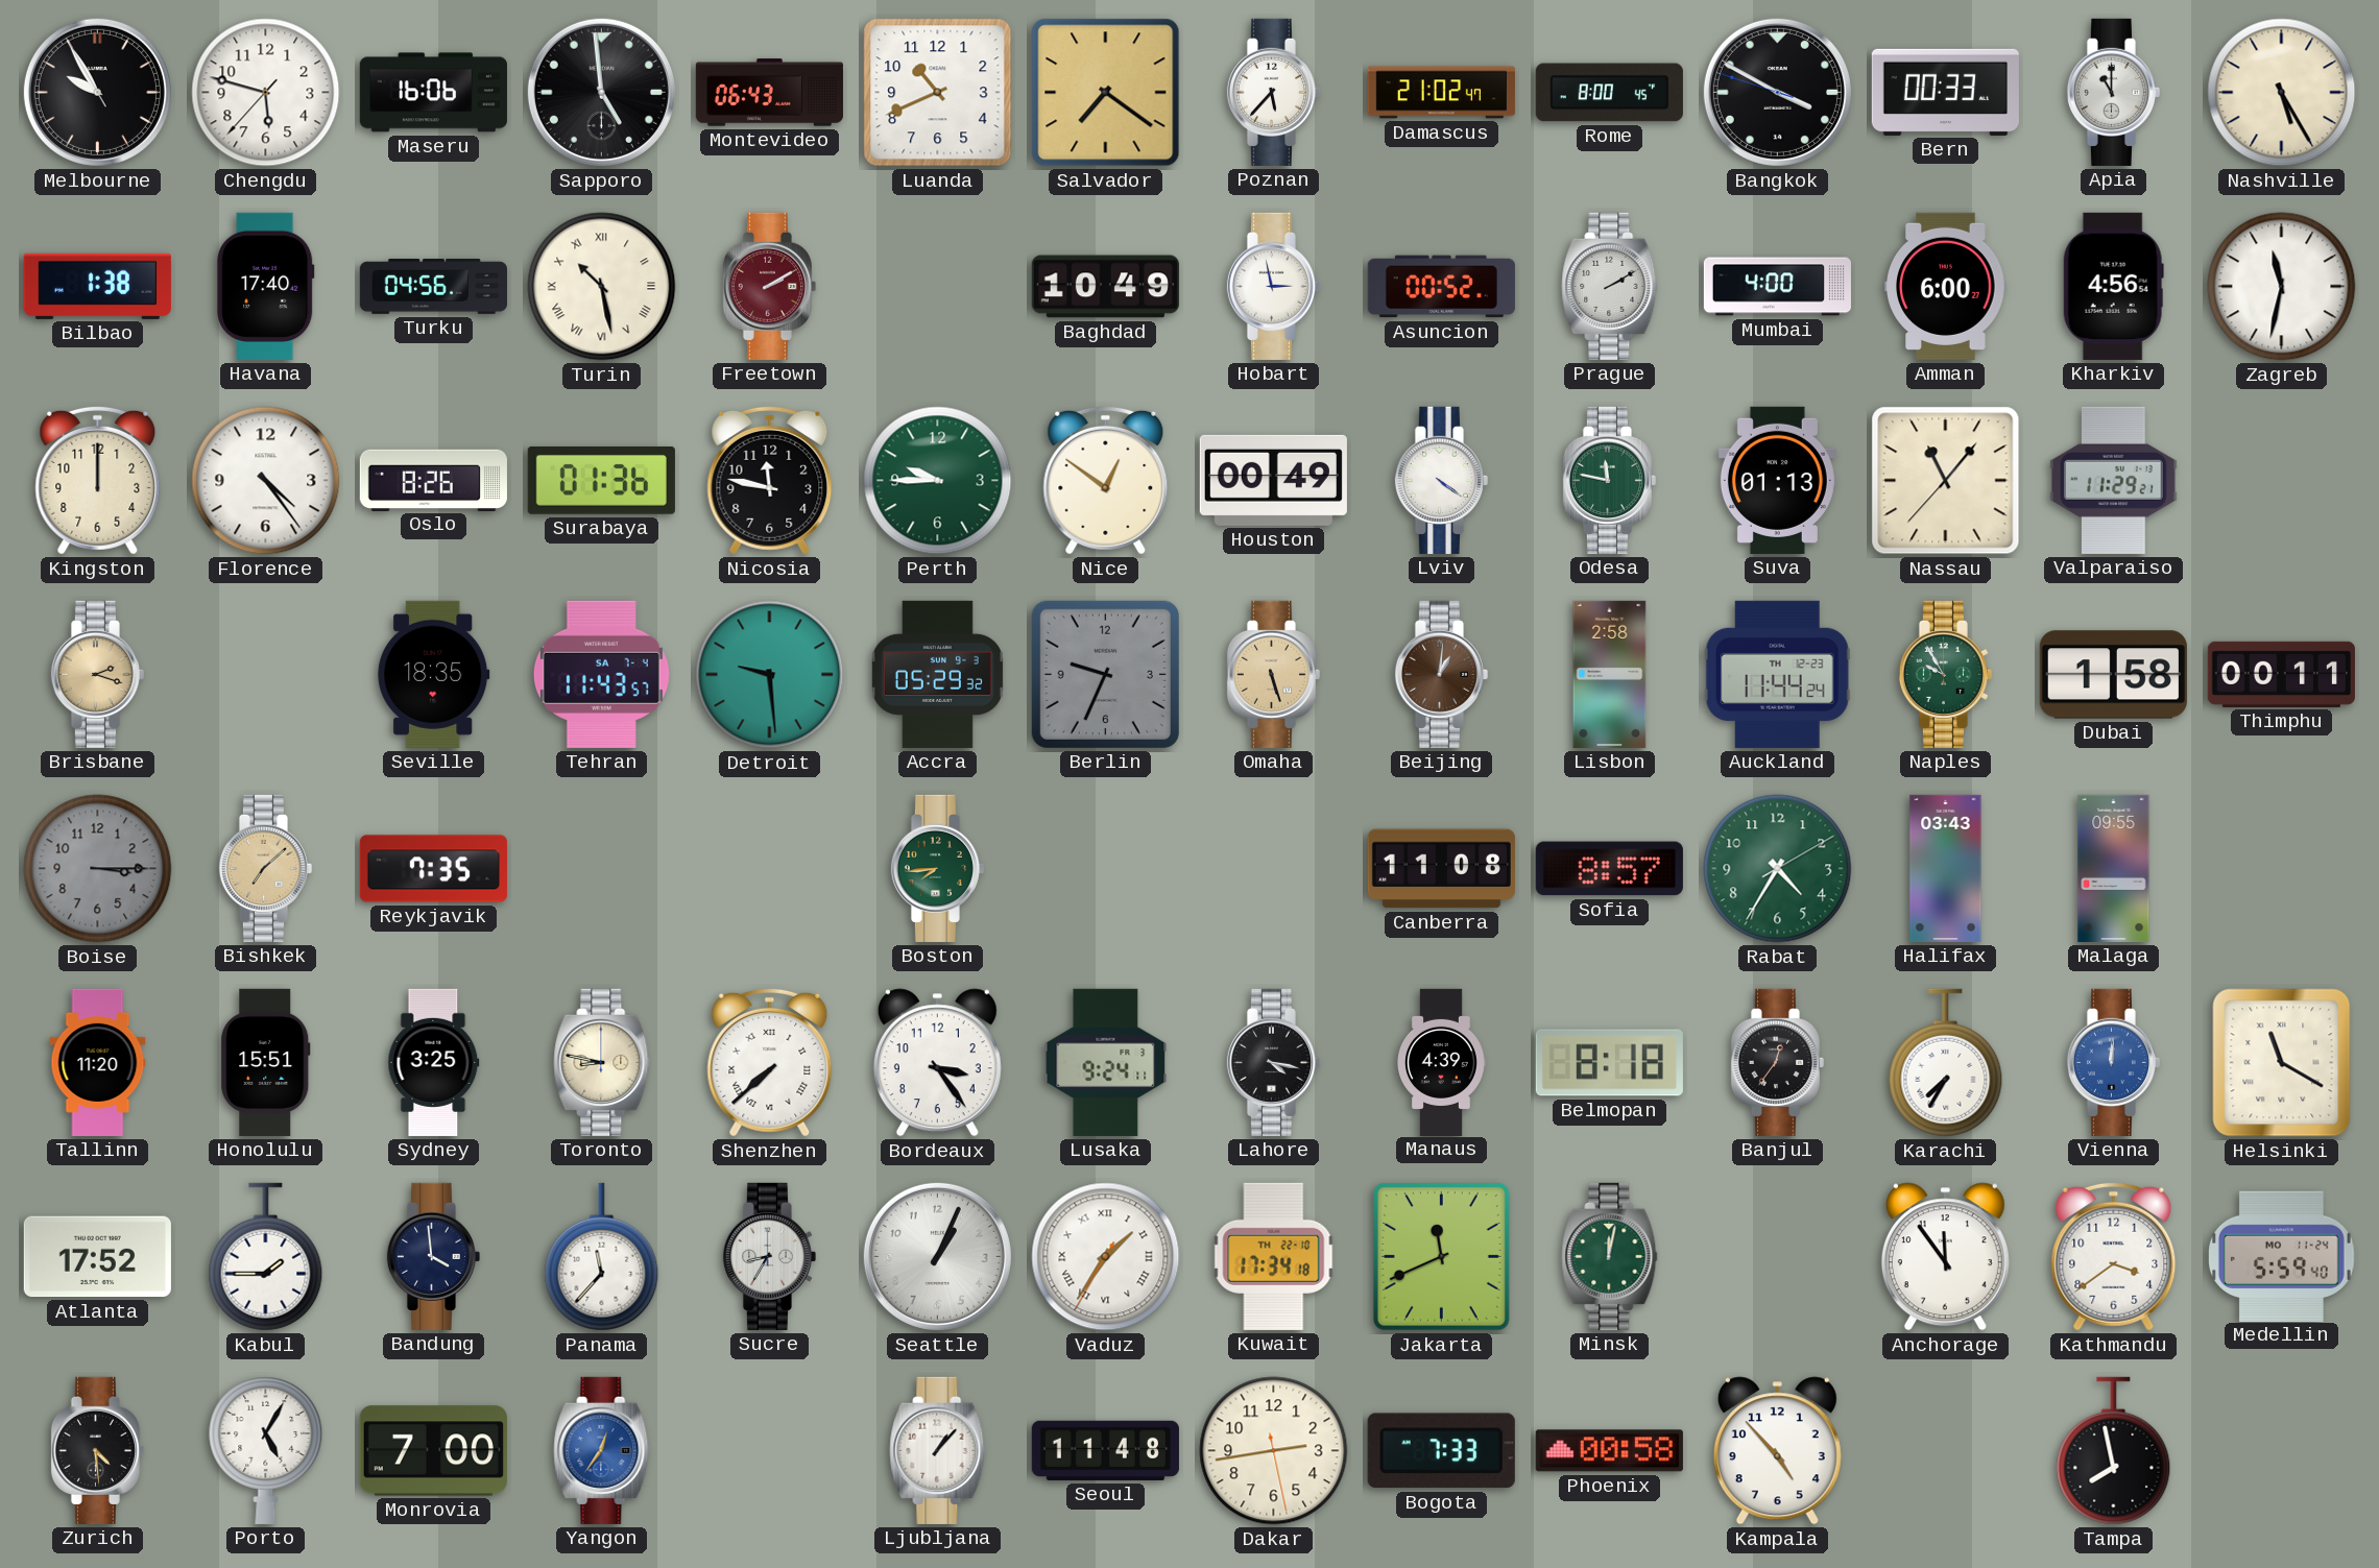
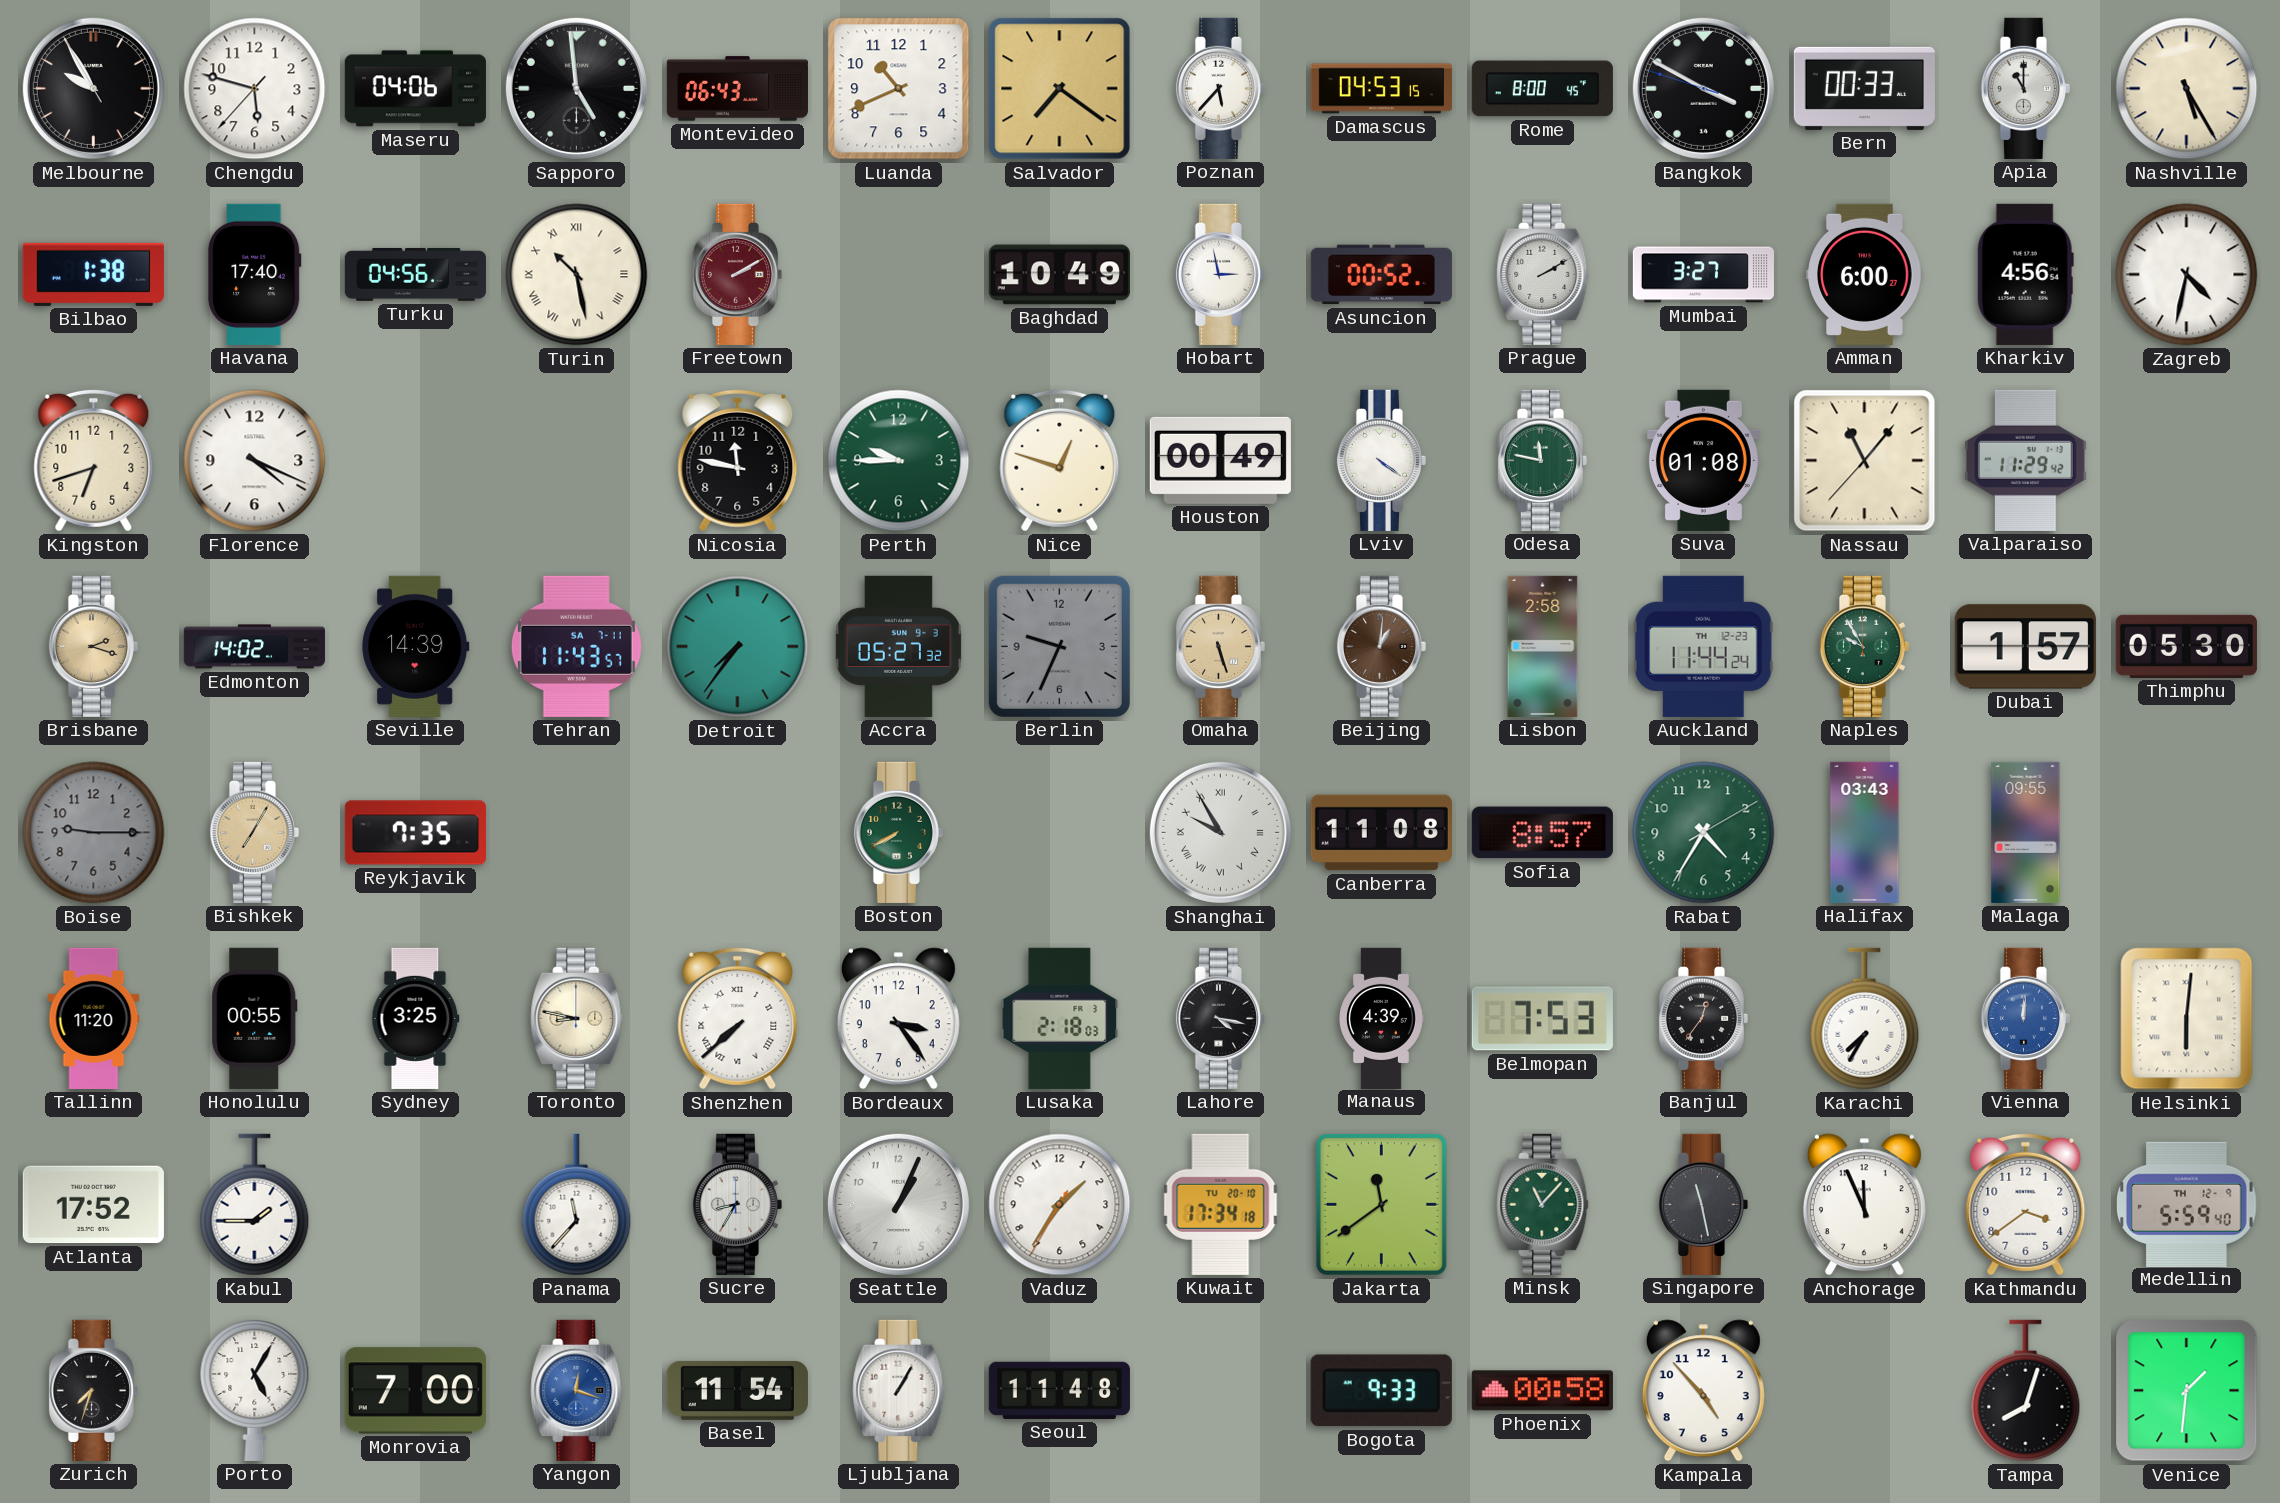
Maseru: 16:06 -> 04:06 (415, 89)
Damascus: 21:02 -> 04:53 (1381, 89)
Mumbai: 4:00 -> 3:27 (1703, 275)
Zagreb: 11:32 -> 4:32 (2187, 275)
Kingston: 12:00 -> 6:42 (94, 460)
Florence: 4:24 -> 4:19 (255, 461)
Oslo: 8:26 -> none (433, 480)
Surabaya: 01:36 -> none (601, 480)
Nice: 12:51 -> 12:48 (1060, 460)
Suva: 01:13 -> 01:08 (1703, 460)
Valparaiso: 11:29:21 -> 11:29:42 (2026, 460)
Edmonton: none -> 14:02 (254, 647)
Seville: 18:35 -> 14:39 (416, 646)
Tehran date: SA 7-4 -> SA 7-11 (576, 646)
Detroit: 9:29 -> 7:36 (738, 647)
Accra: 05:29 -> 05:27 (898, 646)
Dubai: 1:58 -> 1:57 (2025, 647)
Thimphu: 00:11 -> 05:30 (2186, 646)
Boise: 3:15 -> 9:15 (94, 833)
Bishkek: 7:08 -> 7:05 (254, 832)
Boston: 7:44 -> 7:40 (898, 832)
Shanghai: none -> 9:55 (1220, 832)
Honolulu: 15:51 -> 00:55 (255, 1018)
Lusaka: 9:24 -> 2:18 (1060, 1018)
Belmopan: 8:18 -> 7:53 (1542, 1019)
Helsinki: 11:20 -> 6:01 (2187, 1019)
Bandung: 3:59 -> none (433, 1256)
Vaduz numerals: Roman -> Arabic (1060, 1205)
Kuwait date: TH 22-10 -> TU 20-10 (1221, 1204)
Jakarta: 11:41 -> 11:39 (1382, 1205)
Minsk: 12:02 -> 11:07 (1543, 1204)
Singapore: none -> 11:28 (1703, 1204)
Anchorage: 11:54 -> 11:56 (1864, 1205)
Medellin date: MO 11-24 -> TH 12-9 (2187, 1204)
Zurich: 4:29 -> 7:33 (93, 1390)
Yangon: 12:36 -> 12:18 (577, 1390)
Basel: none -> 11:54 (737, 1390)
Ljubljana: 1:07 -> 1:05 (899, 1390)
Dakar: 2:43 -> none (1274, 1451)
Bogota: 7:33 -> 9:33 (1381, 1391)
Tampa: 7:58 -> 8:03 (2026, 1391)
Venice: none -> 1:31 (2187, 1391)
